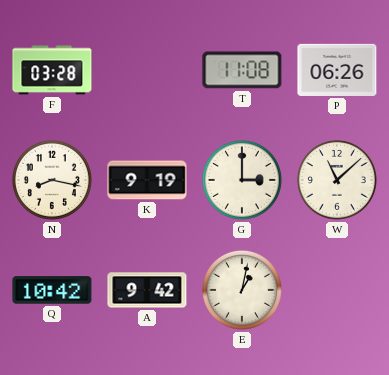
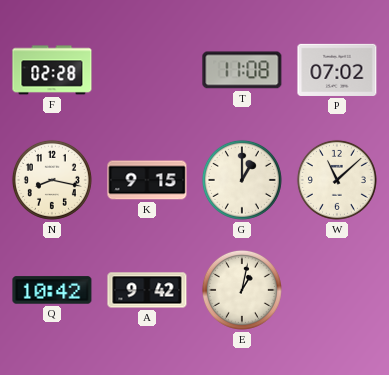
F: 03:28 -> 02:28 (52, 70)
P: 06:26 -> 07:02 (337, 70)
K: 9:19 -> 9:15 (147, 180)
G: 3:00 -> 1:00 (242, 180)
